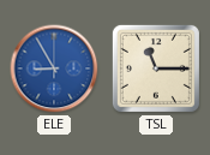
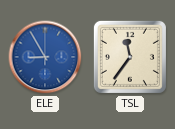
TSL: 11:15 -> 11:36 (130, 57)
